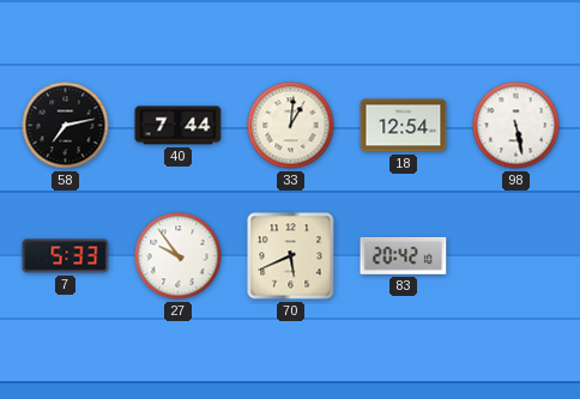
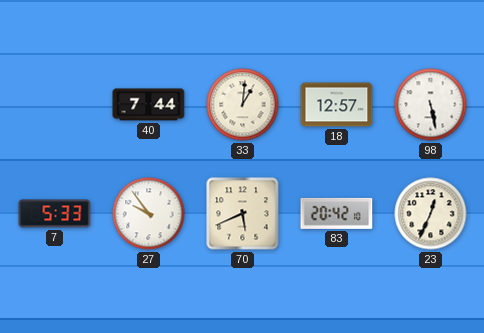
58: 7:13 -> none (66, 126)
18: 12:54 -> 12:57 (337, 105)
23: none -> 12:34 (431, 214)
